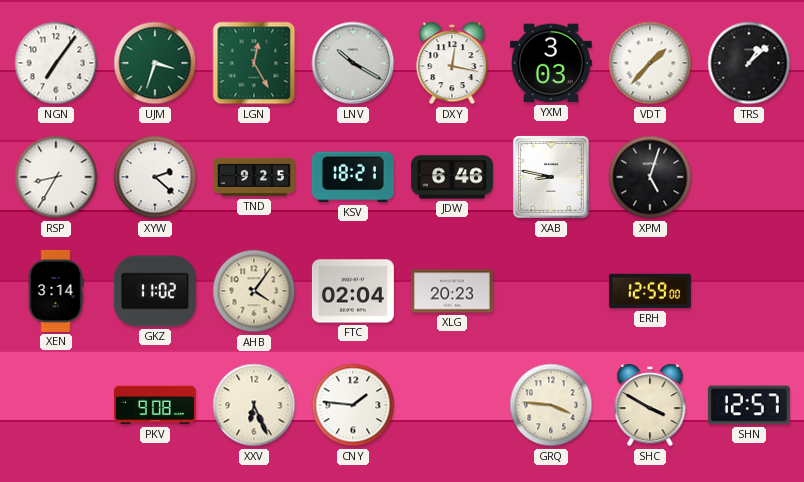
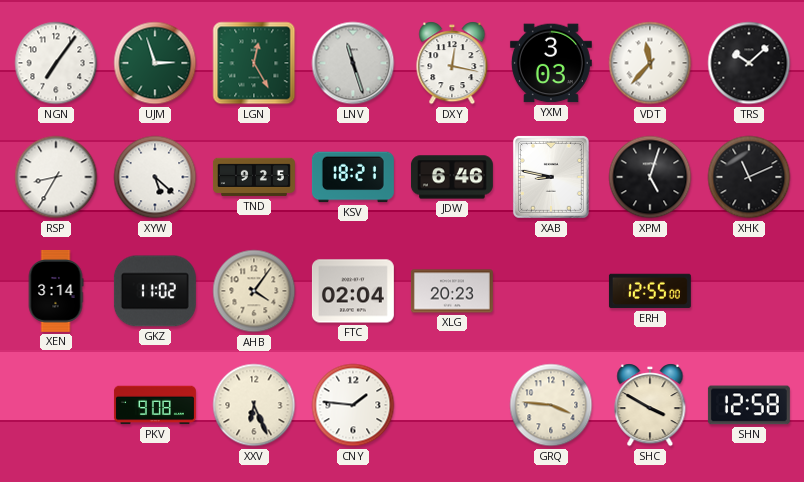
UJM: 3:33 -> 2:57 (155, 63)
LNV: 10:20 -> 11:27 (353, 63)
VDT: 1:37 -> 11:37 (650, 63)
TRS: 1:08 -> 10:08 (749, 63)
XYW: 2:22 -> 5:22 (155, 177)
XHK: none -> 11:11 (749, 177)
ERH: 12:59 -> 12:55 (650, 291)
SHN: 12:57 -> 12:58 (749, 405)
